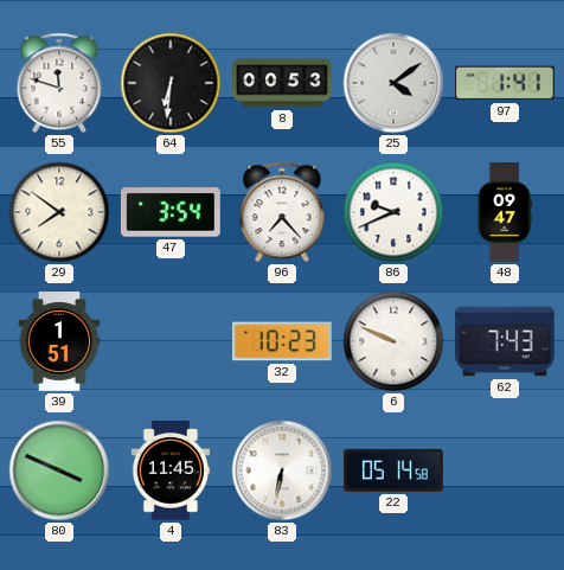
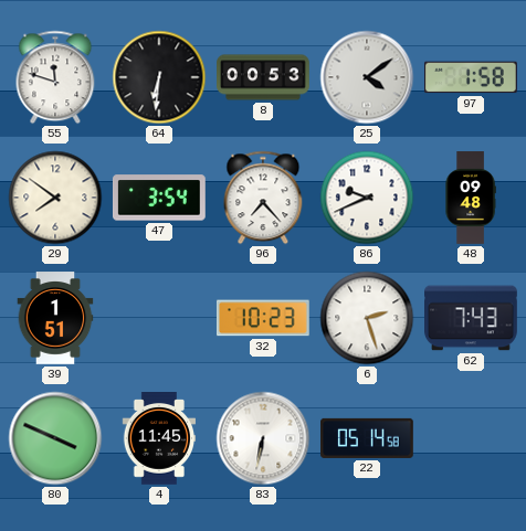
97: 1:41 -> 1:58 (471, 77)
48: 09:47 -> 09:48 (471, 198)
6: 9:49 -> 2:27 (367, 318)
